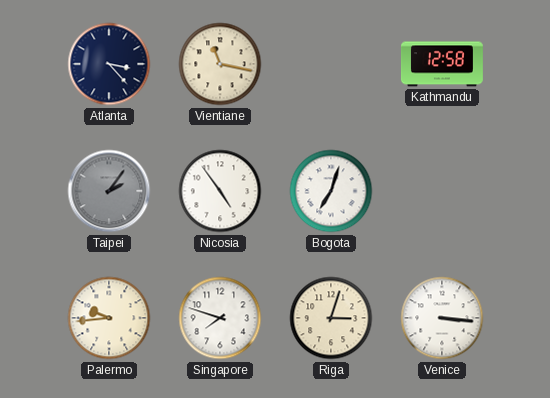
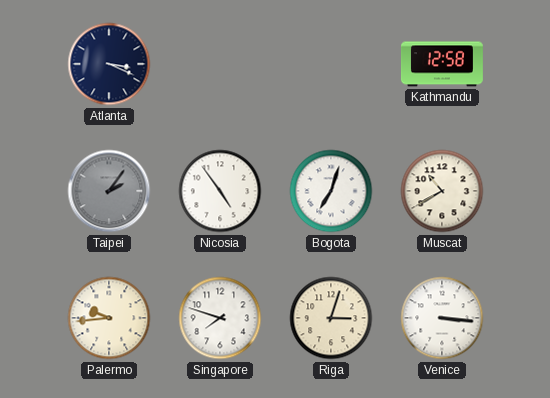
Atlanta: 3:23 -> 3:19 (109, 64)
Vientiane: 11:17 -> none (220, 64)
Muscat: none -> 10:40 (442, 191)
